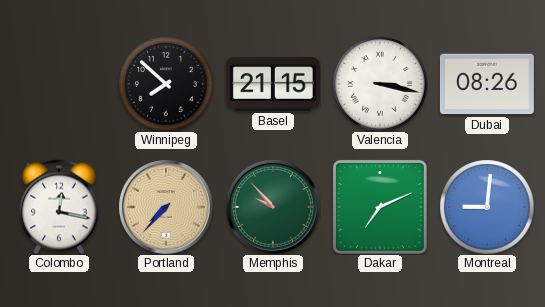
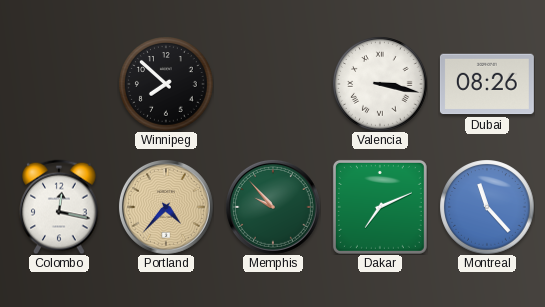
Basel: 21:15 -> none (273, 84)
Portland: 7:37 -> 4:37 (166, 207)
Montreal: 9:01 -> 11:23 (487, 207)
